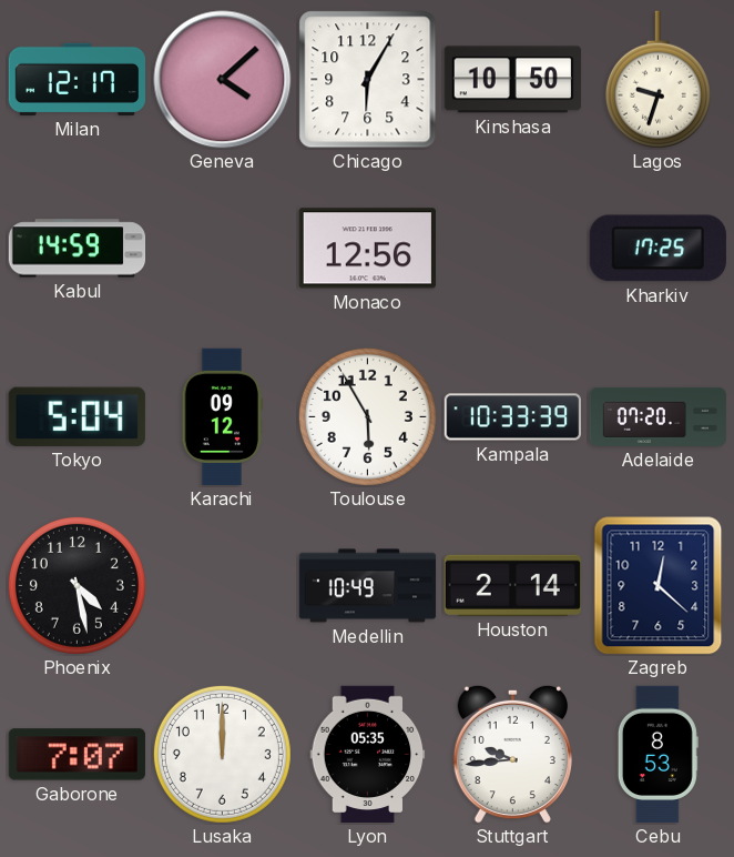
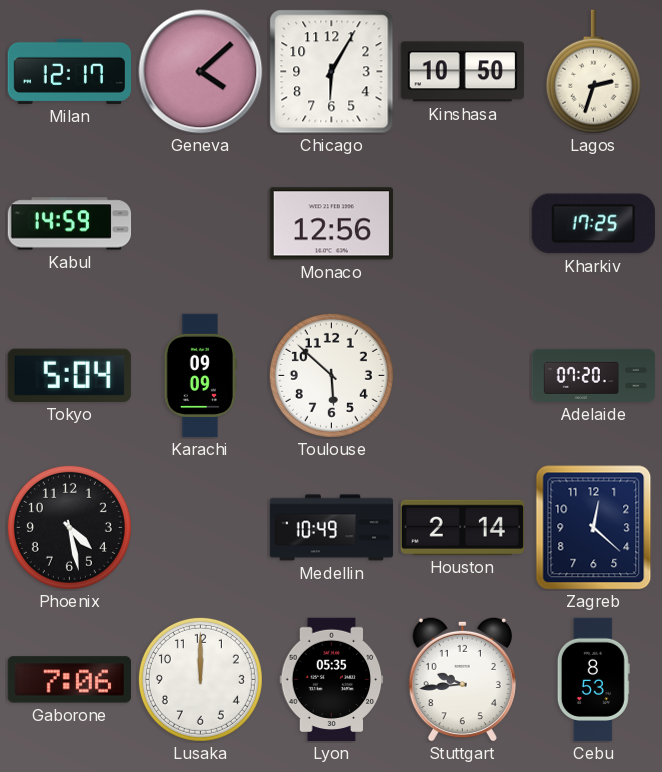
Lagos: 9:33 -> 2:33 (593, 72)
Karachi: 09:12 -> 09:09 (200, 376)
Toulouse: 5:55 -> 5:52 (331, 375)
Kampala: 10:33 -> none (512, 417)
Gaborone: 7:07 -> 7:06 (69, 680)
